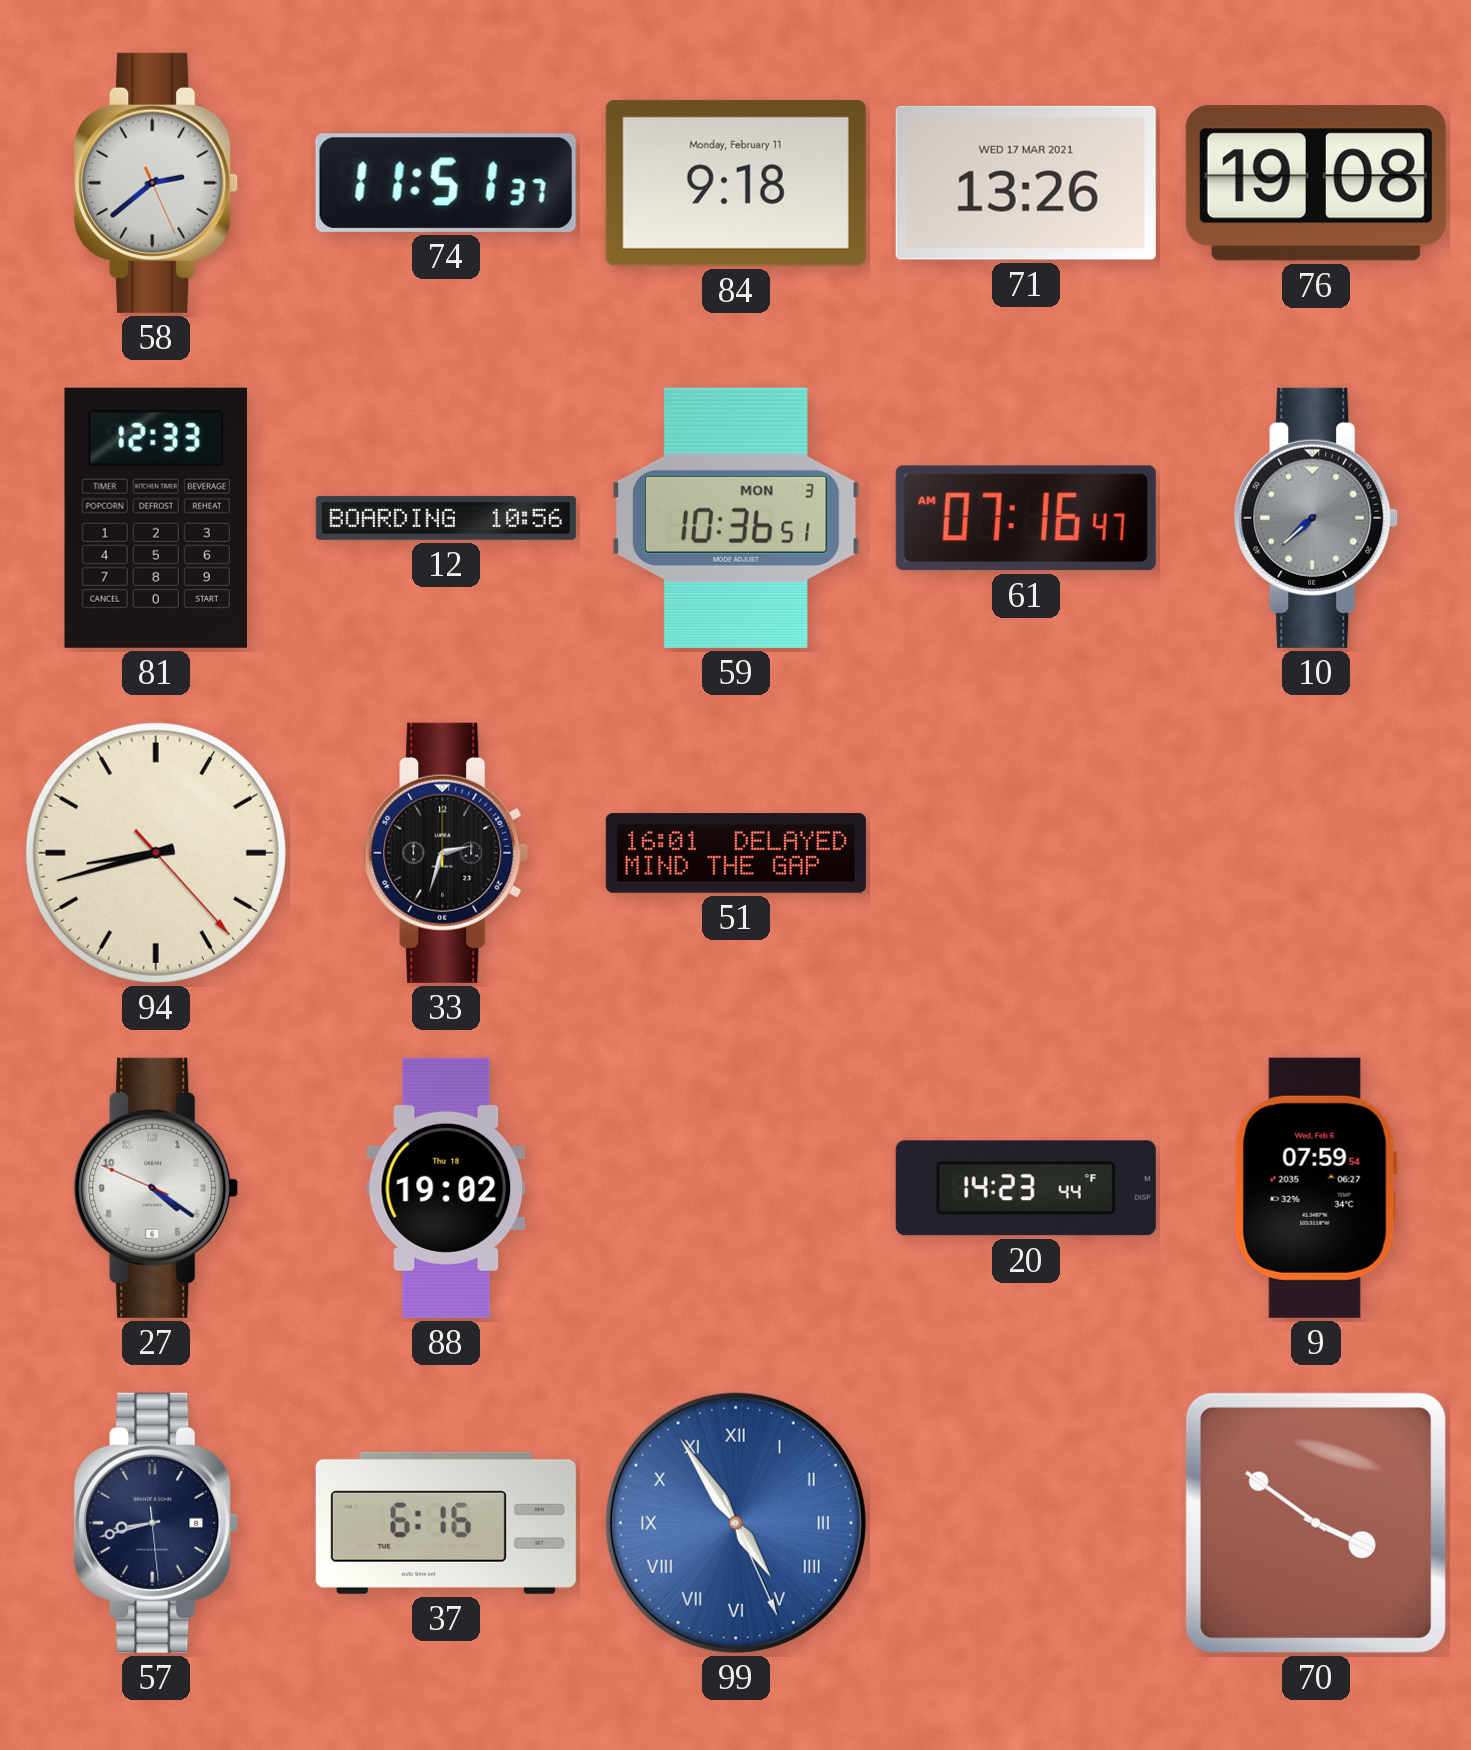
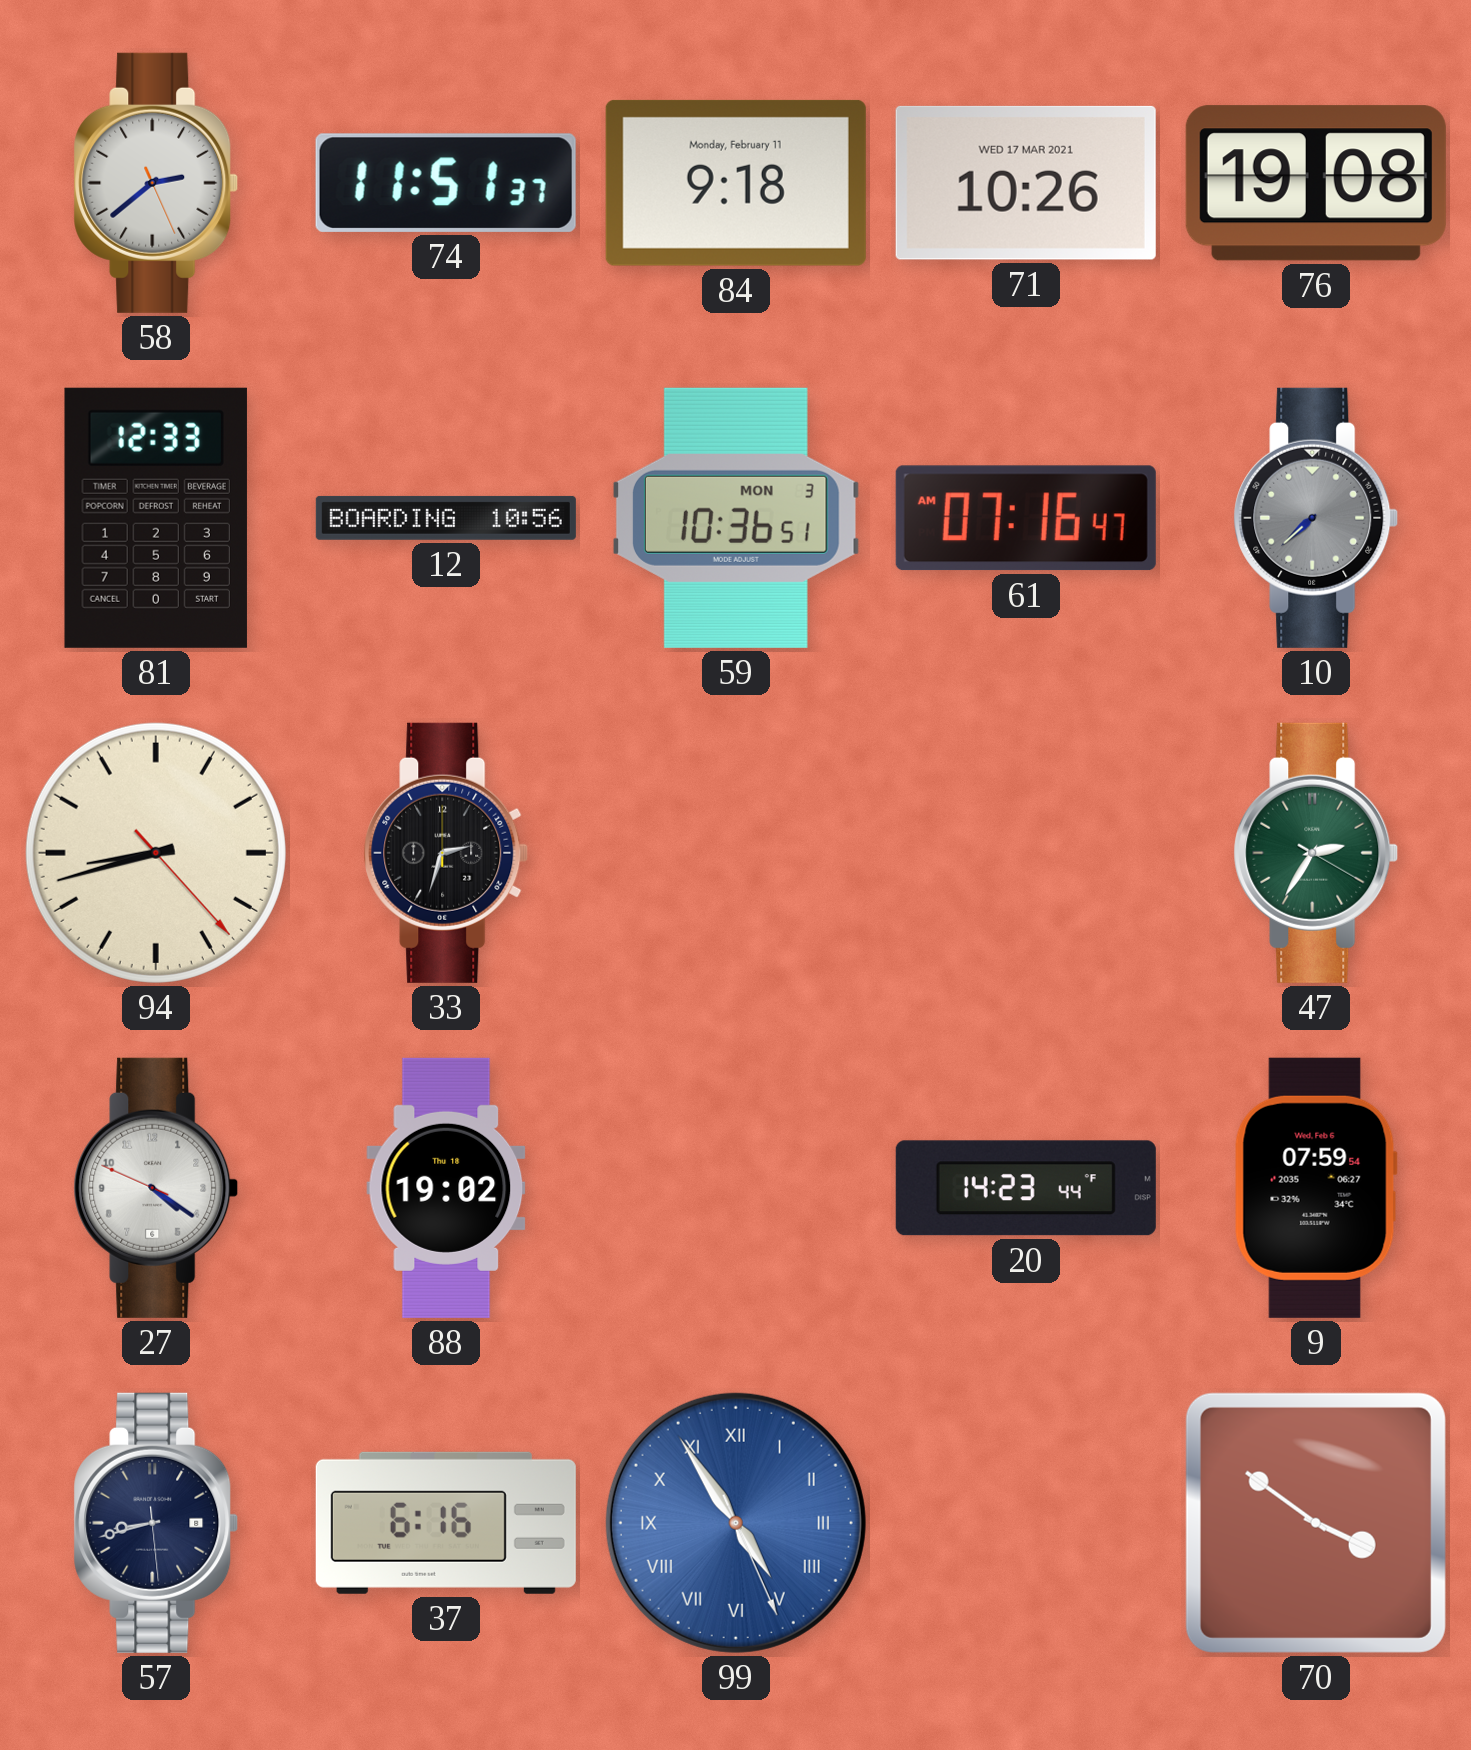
71: 13:26 -> 10:26 (1026, 183)
51: 16:01 -> none (736, 853)
47: none -> 2:35 (1316, 853)
